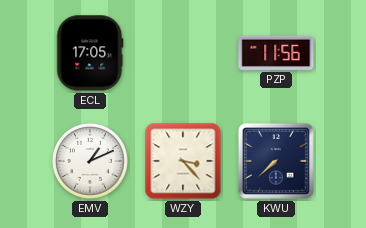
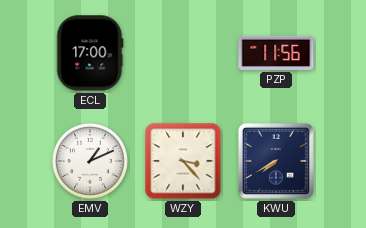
ECL: 17:05 -> 17:00 (90, 53)
KWU: 7:38 -> 7:40 (276, 161)
